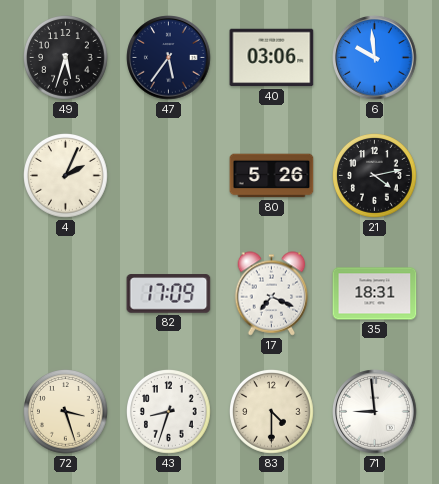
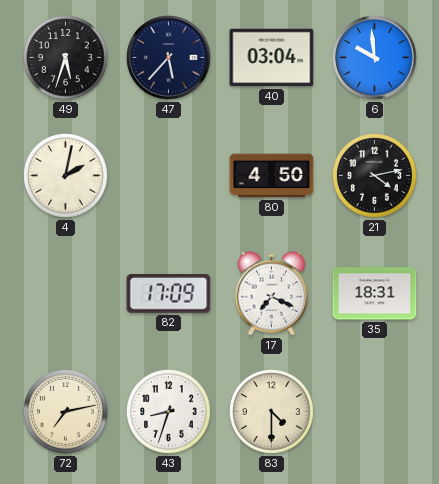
47: 5:36 -> 5:37 (169, 58)
40: 03:06 -> 03:04 (272, 58)
4: 2:04 -> 2:02 (66, 176)
80: 5:26 -> 4:50 (272, 176)
72: 3:27 -> 7:13 (66, 412)
71: 8:59 -> none (375, 412)
